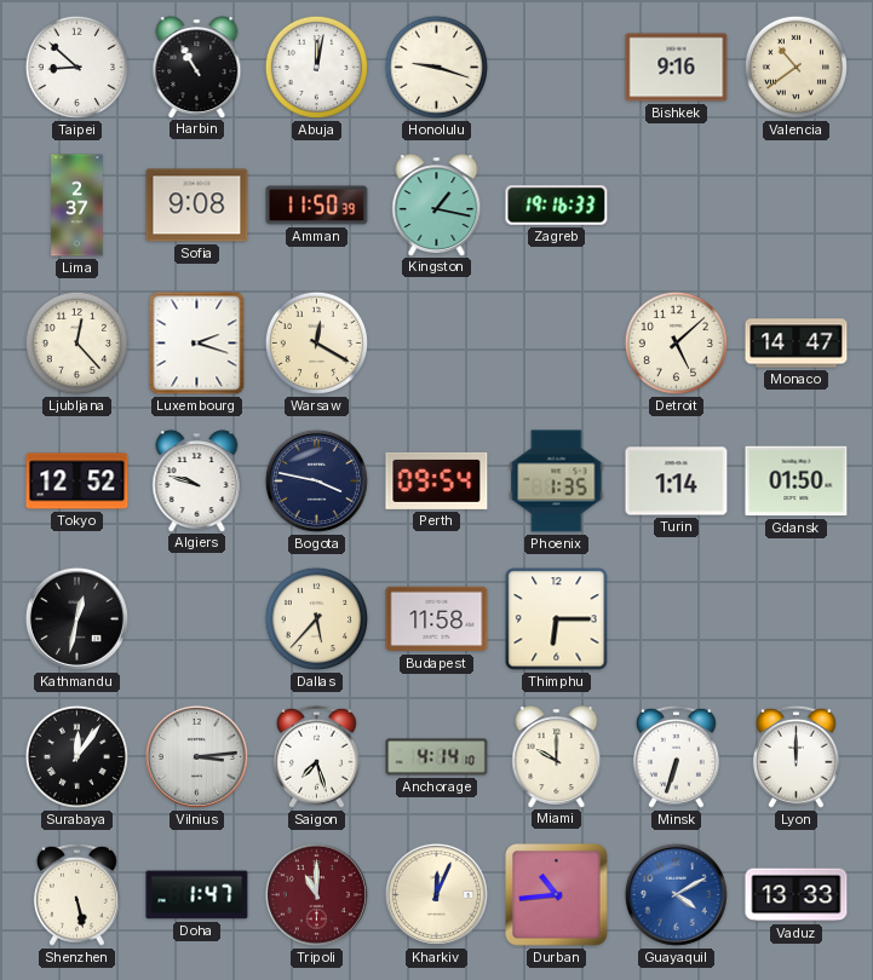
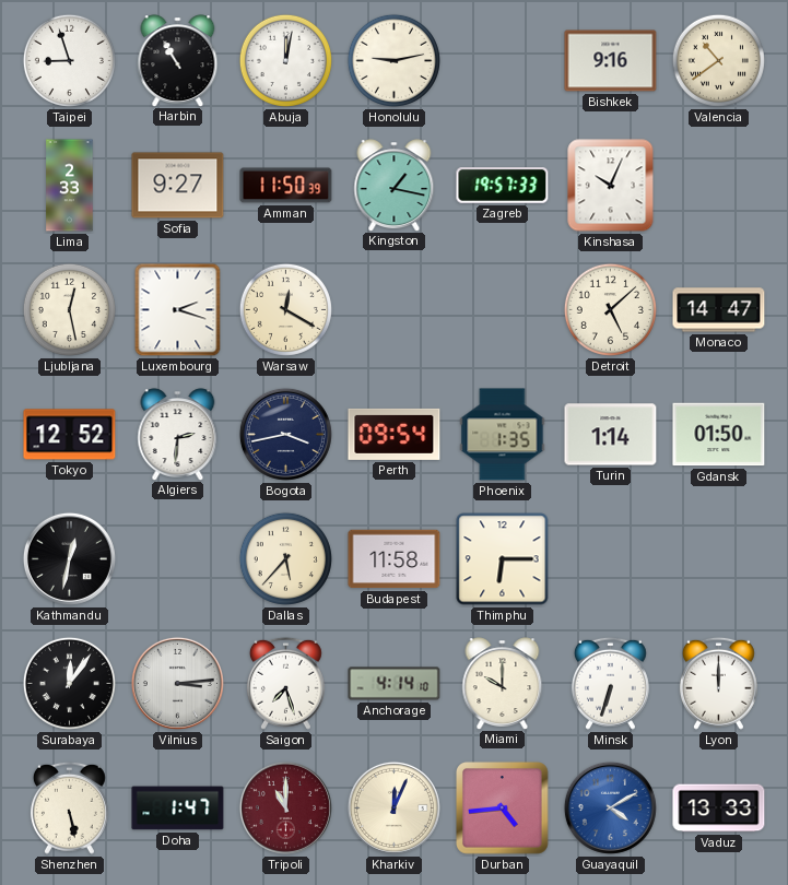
Taipei: 8:52 -> 8:57 (69, 60)
Honolulu: 9:18 -> 9:13 (393, 60)
Lima: 2:37 -> 2:33 (70, 186)
Sofia: 9:08 -> 9:27 (178, 186)
Zagreb: 19:16 -> 19:57 (503, 186)
Kinshasa: none -> 10:04 (611, 186)
Ljubljana: 12:23 -> 12:28 (69, 309)
Algiers: 9:48 -> 2:31 (178, 434)
Bogota: 3:47 -> 3:43 (285, 434)
Durban: 10:44 -> 4:44 (503, 809)
